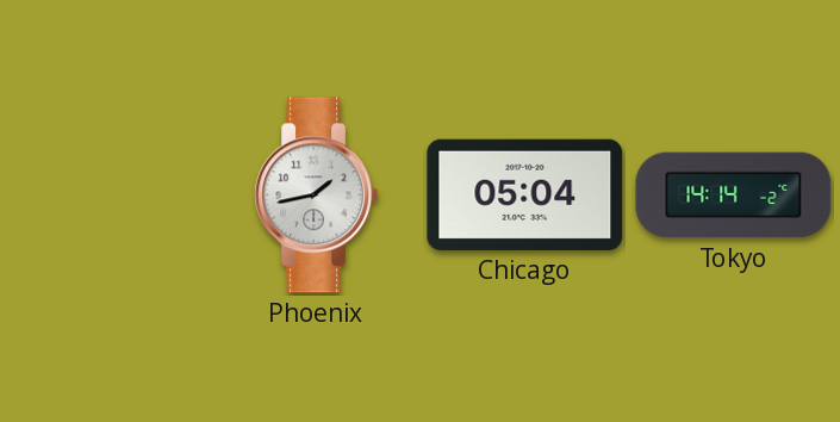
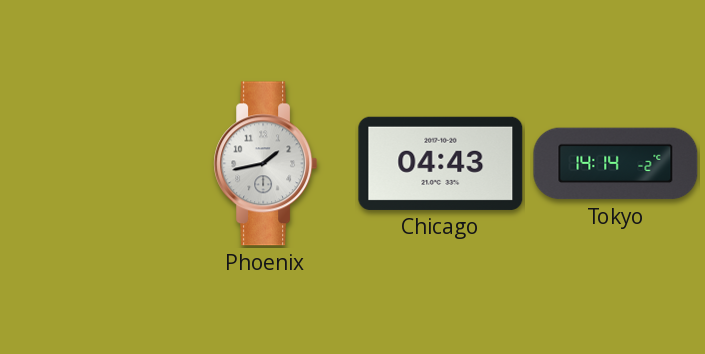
Chicago: 05:04 -> 04:43 (441, 163)
